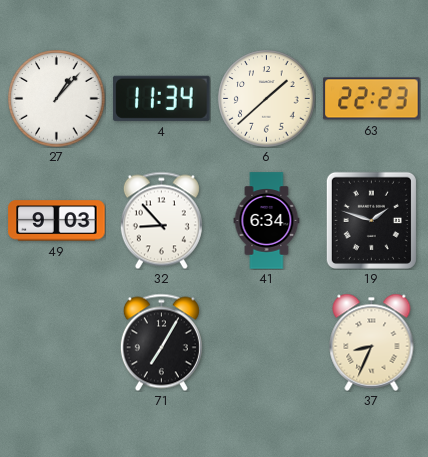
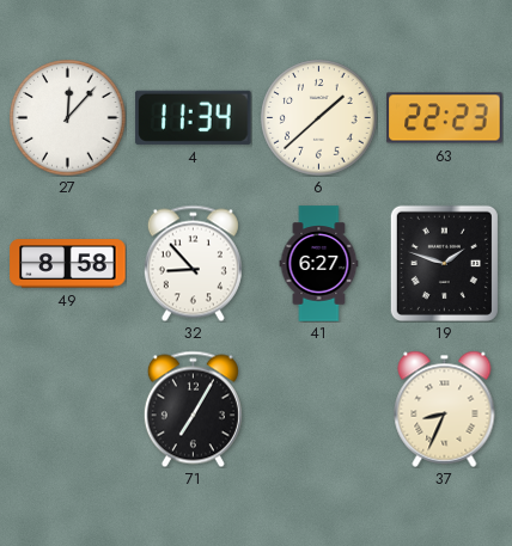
27: 1:07 -> 12:07 (68, 118)
49: 9:03 -> 8:58 (68, 264)
41: 6:34 -> 6:27 (319, 264)
